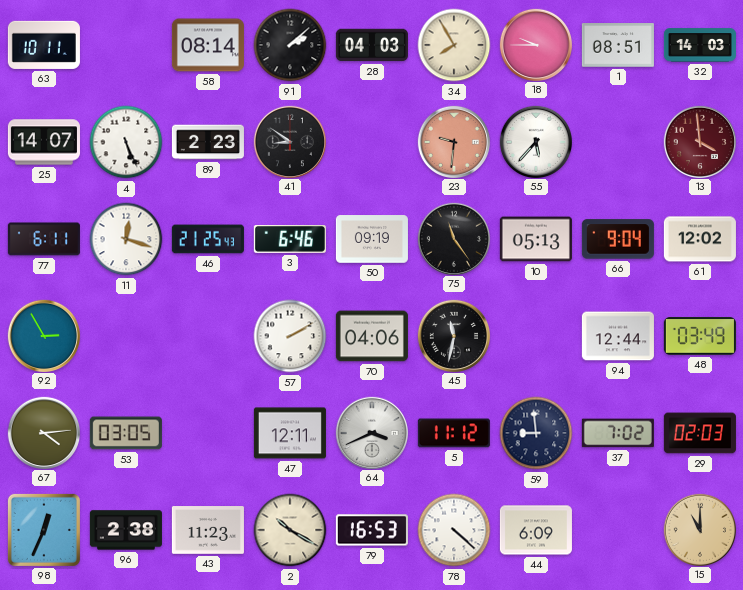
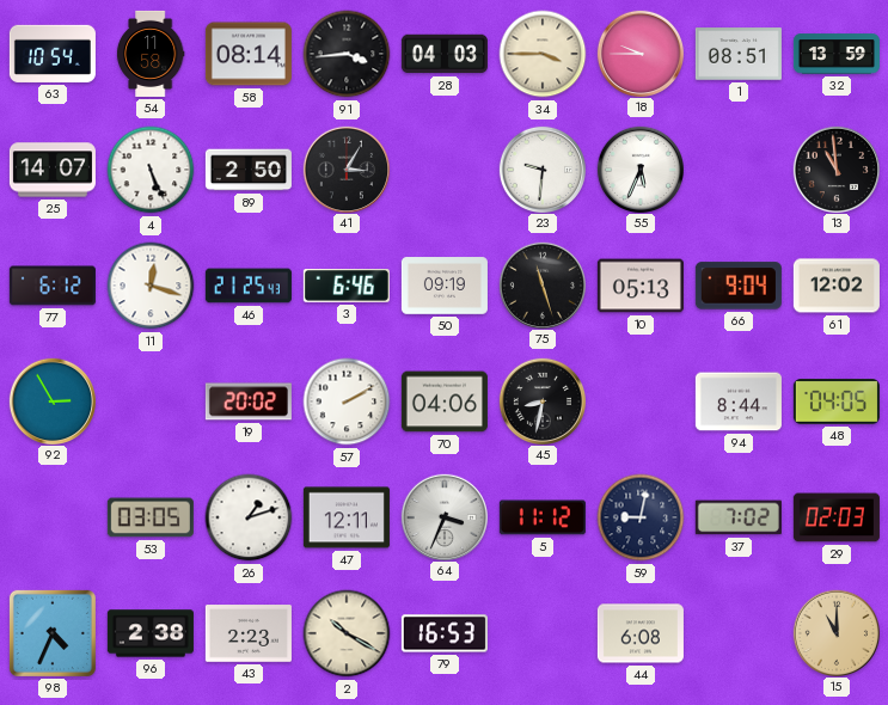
63: 10:11 -> 10:54 (53, 54)
54: none -> 11:58 (151, 54)
91: 2:08 -> 3:44 (347, 54)
34: 7:55 -> 3:45 (543, 54)
32: 14:03 -> 13:59 (837, 54)
89: 2:23 -> 2:50 (249, 170)
41: 8:51 -> 3:05 (345, 168)
23 dial: salmon -> white (541, 168)
55: 5:37 -> 5:34 (639, 168)
13: 3:59 -> 10:59 (835, 168)
13 dial: burgundy -> black (835, 168)
77: 6:11 -> 6:12 (53, 286)
75: 11:24 -> 11:27 (541, 284)
19: none -> 20:02 (249, 401)
45: 11:32 -> 8:32 (541, 400)
94: 12:44 -> 8:44 (739, 401)
48: 03:49 -> 04:05 (837, 401)
67: 4:14 -> none (43, 432)
26: none -> 1:12 (249, 517)
64: 3:41 -> 3:34 (443, 516)
59: 8:59 -> 9:02 (641, 517)
98: 12:34 -> 4:34 (53, 633)
43: 11:23 -> 2:23 (249, 633)
78: 4:22 -> none (454, 530)
44: 6:09 -> 6:08 (641, 633)
